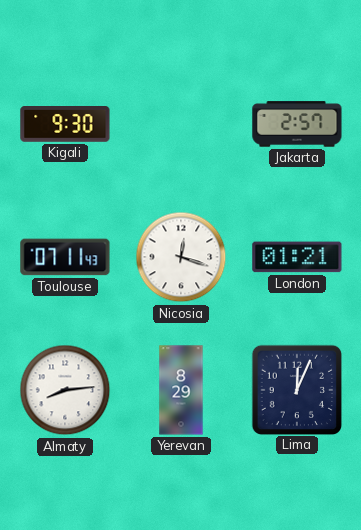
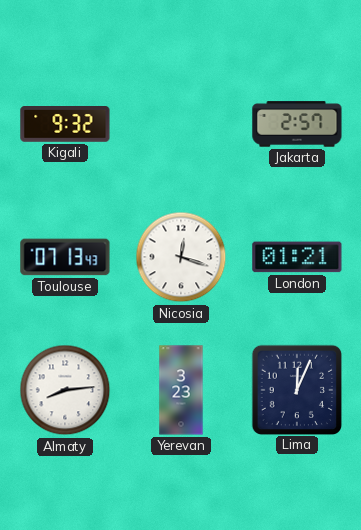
Kigali: 9:30 -> 9:32 (65, 125)
Toulouse: 07:11 -> 07:13 (65, 257)
Yerevan: 8:29 -> 3:23 (181, 390)
